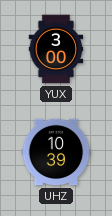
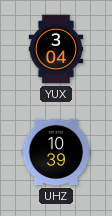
YUX: 3:00 -> 3:04 (56, 49)
